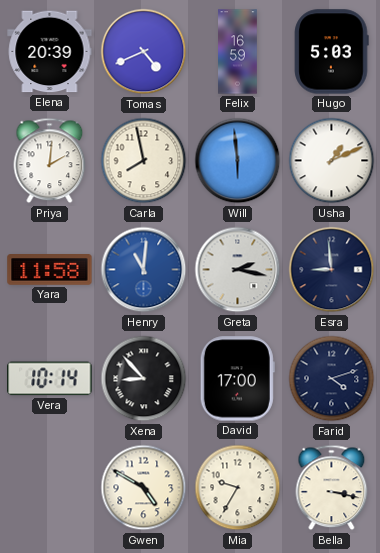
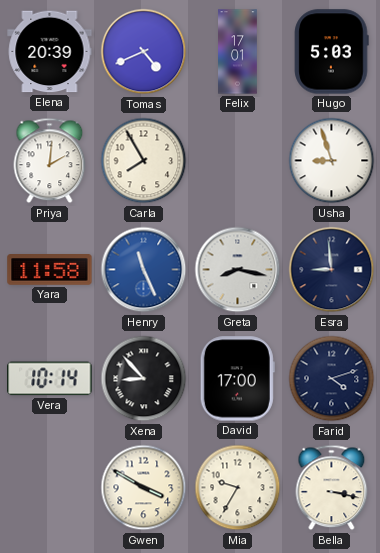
Felix: 16:59 -> 17:01 (238, 52)
Carla: 7:58 -> 7:55 (144, 161)
Will: 5:59 -> none (238, 161)
Usha: 1:11 -> 8:57 (332, 161)
Henry: 11:01 -> 11:26 (144, 270)
Greta: 2:17 -> 8:17 (238, 270)
Gwen: 4:50 -> 3:50 (144, 488)
